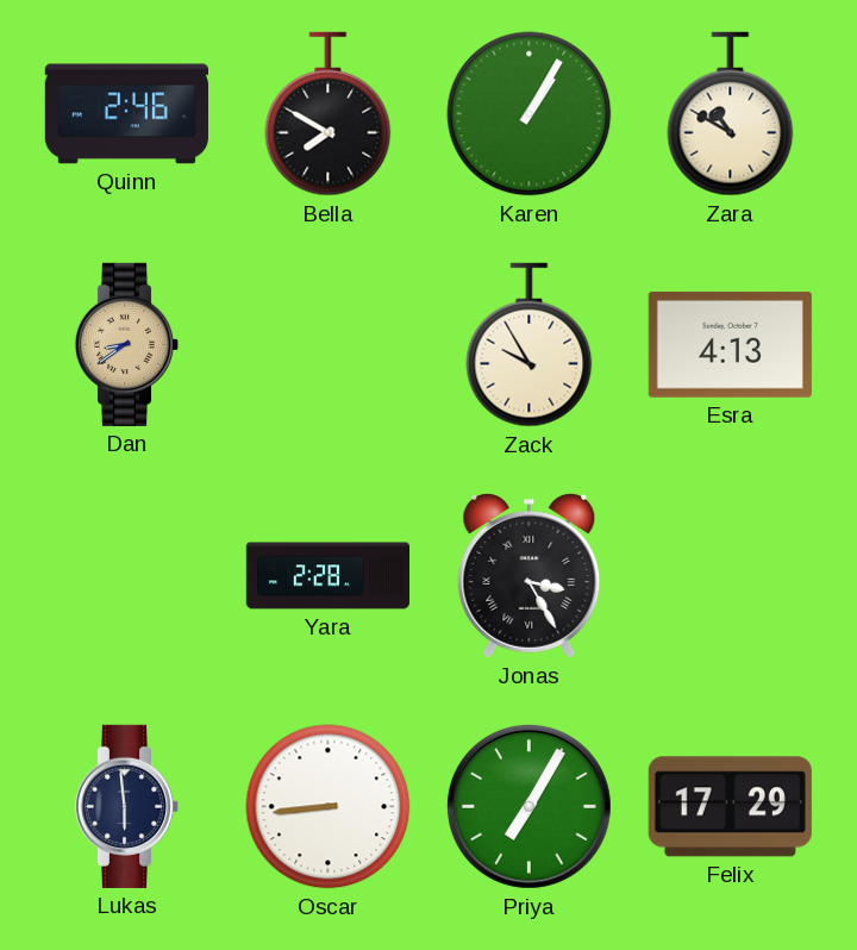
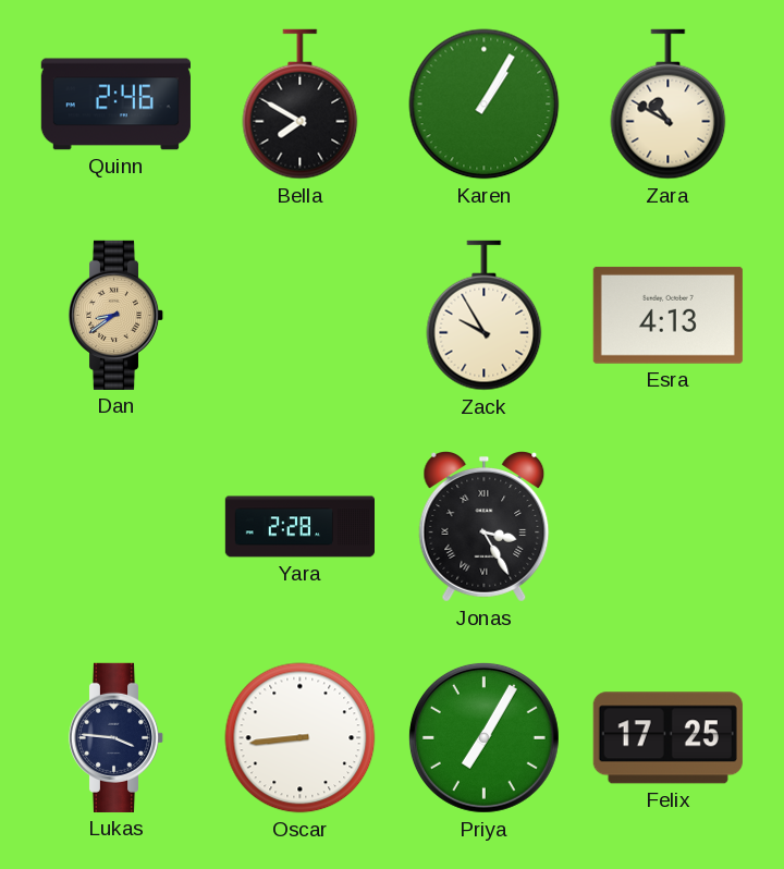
Lukas: 5:59 -> 3:46 (117, 737)
Felix: 17:29 -> 17:25 (667, 738)
